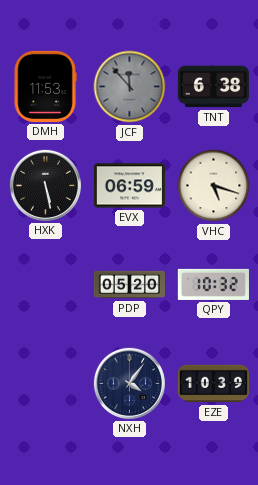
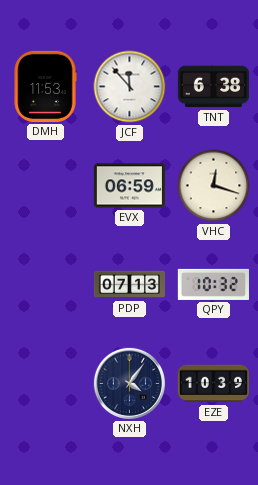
JCF dial: grey -> white (130, 87)
HXK: 5:28 -> none (45, 185)
VHC: 5:18 -> 12:18 (214, 186)
PDP: 05:20 -> 07:13 (129, 285)
